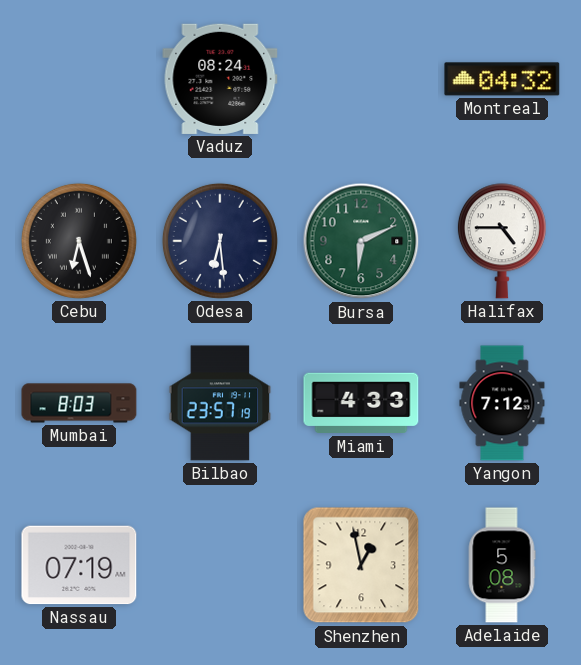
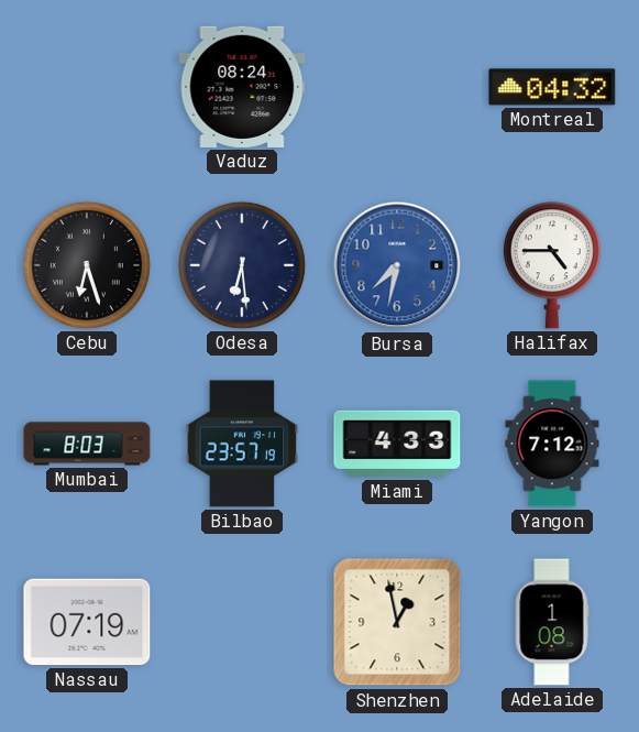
Bursa: 6:11 -> 7:32 (397, 265)
Bursa dial: green -> blue (397, 265)
Adelaide: 5:08 -> 1:08 (552, 622)
